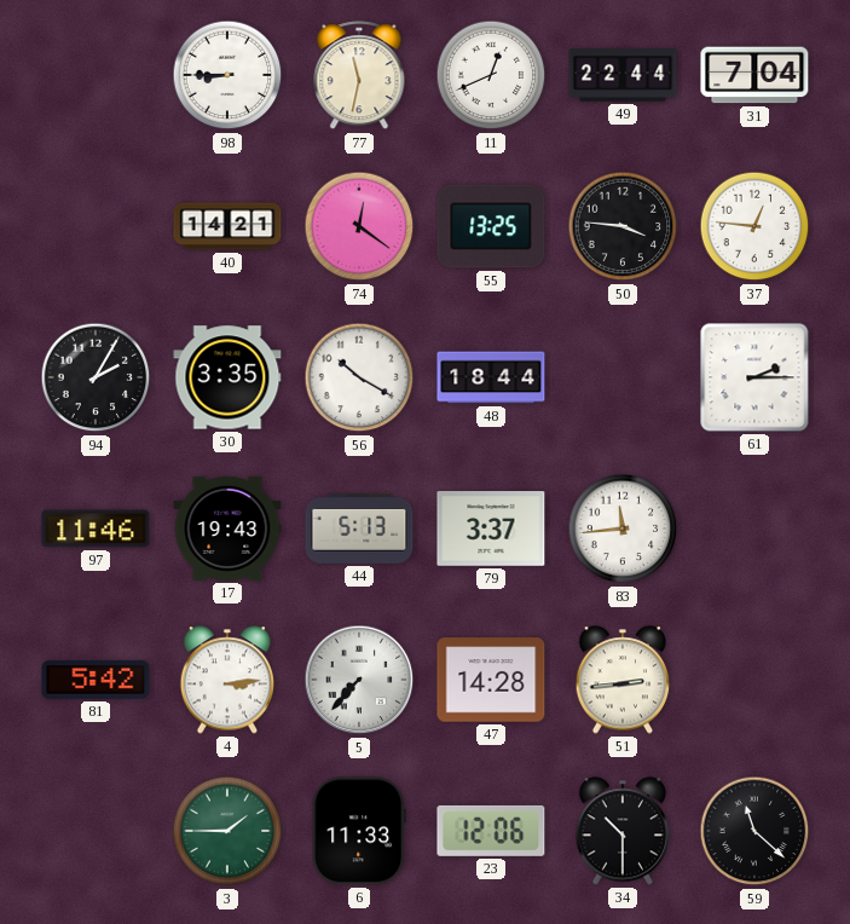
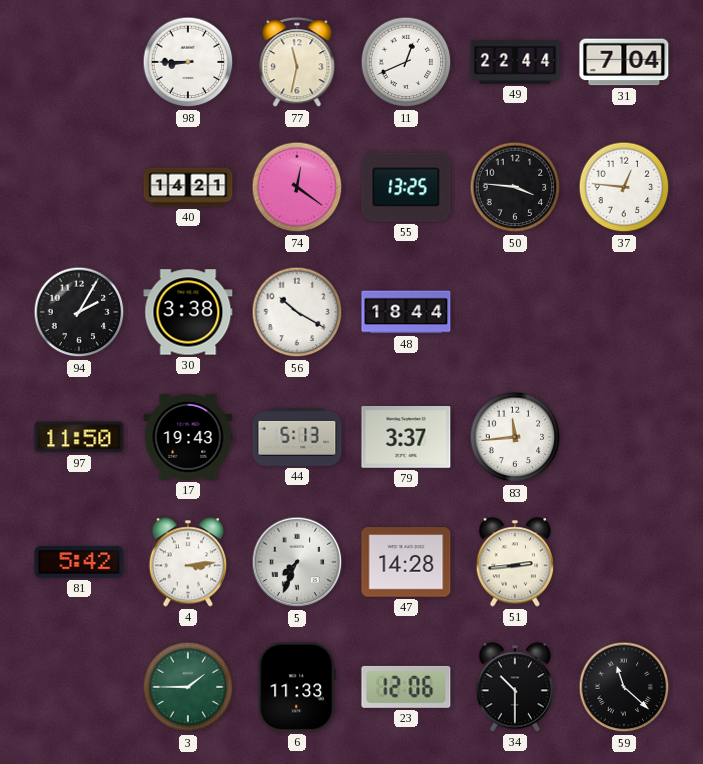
30: 3:35 -> 3:38 (188, 312)
61: 2:15 -> none (754, 377)
97: 11:46 -> 11:50 (79, 437)
5: 7:37 -> 7:34 (297, 562)
